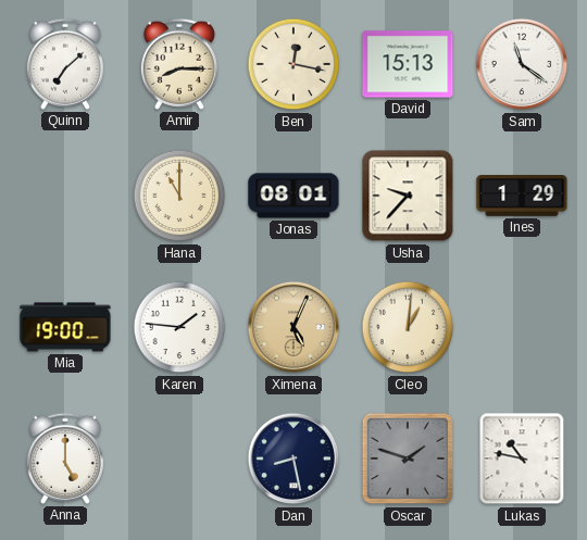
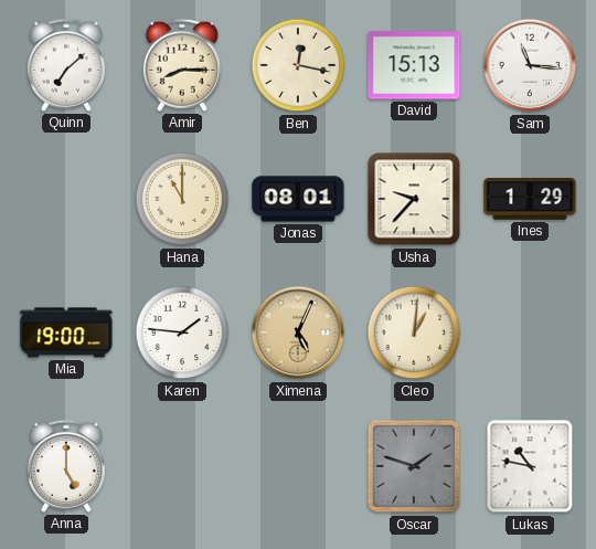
Sam: 11:21 -> 11:16 (530, 65)
Dan: 8:28 -> none (293, 459)
